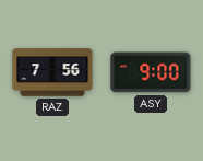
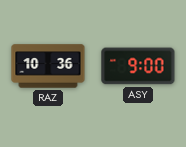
RAZ: 7:56 -> 10:36 (48, 66)
